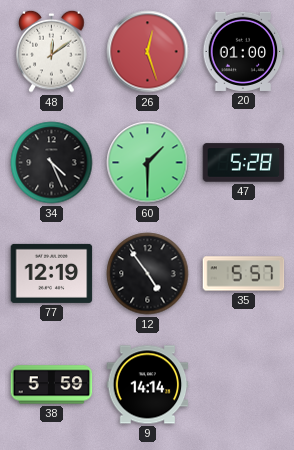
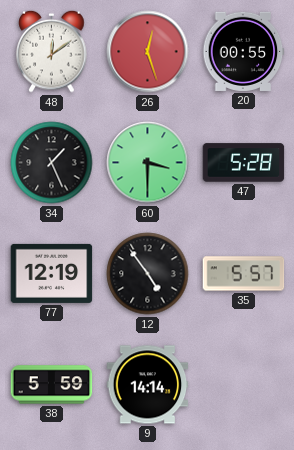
20: 01:00 -> 00:55 (243, 51)
34: 4:26 -> 1:26 (52, 163)
60: 1:30 -> 3:30 (148, 163)
